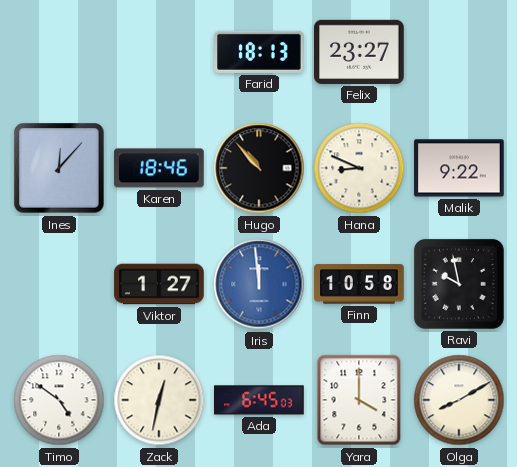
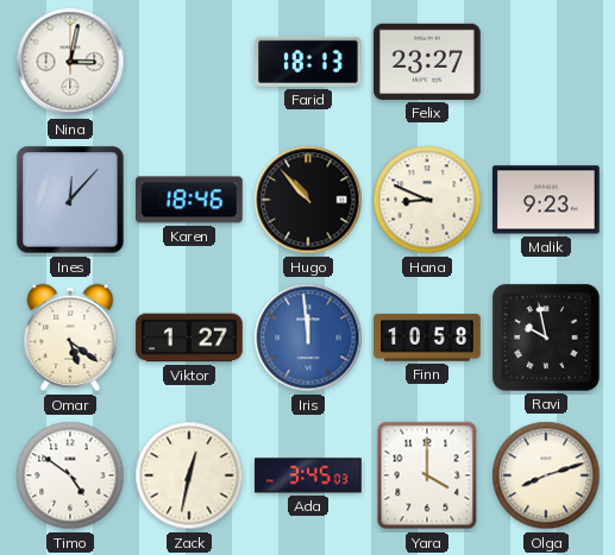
Nina: none -> 3:02 (70, 62)
Malik: 9:22 -> 9:23 (546, 200)
Omar: none -> 5:21 (70, 338)
Ada: 6:45 -> 3:45 (308, 475)
Olga: 8:10 -> 8:12 (546, 475)
